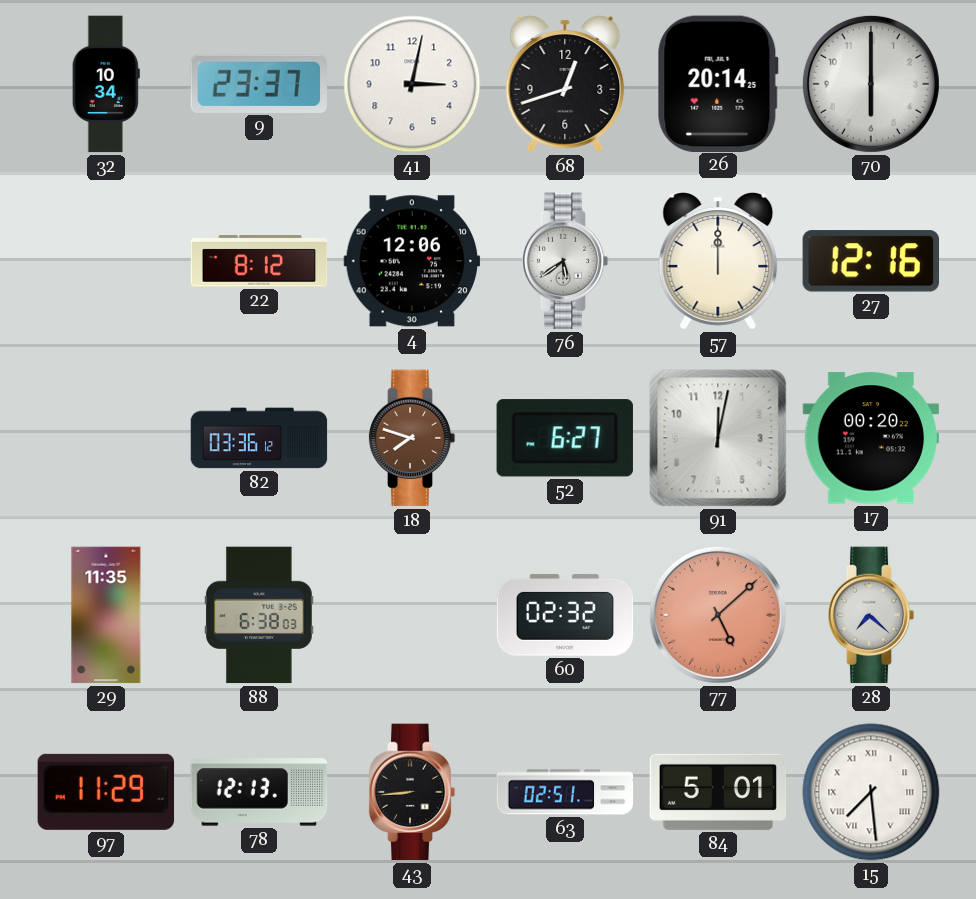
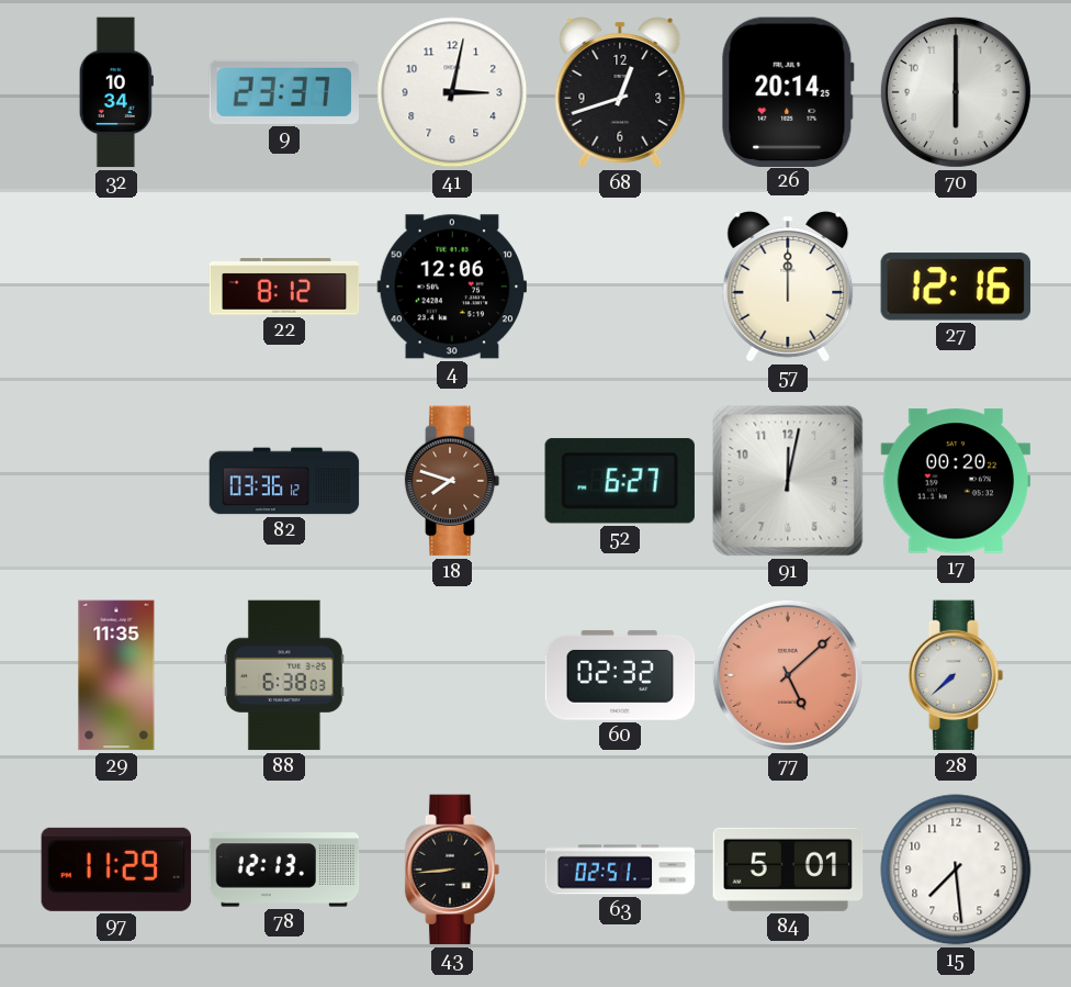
76: 5:39 -> none (565, 261)
28: 7:22 -> 7:38 (956, 675)
15 numerals: Roman -> Arabic (956, 870)
